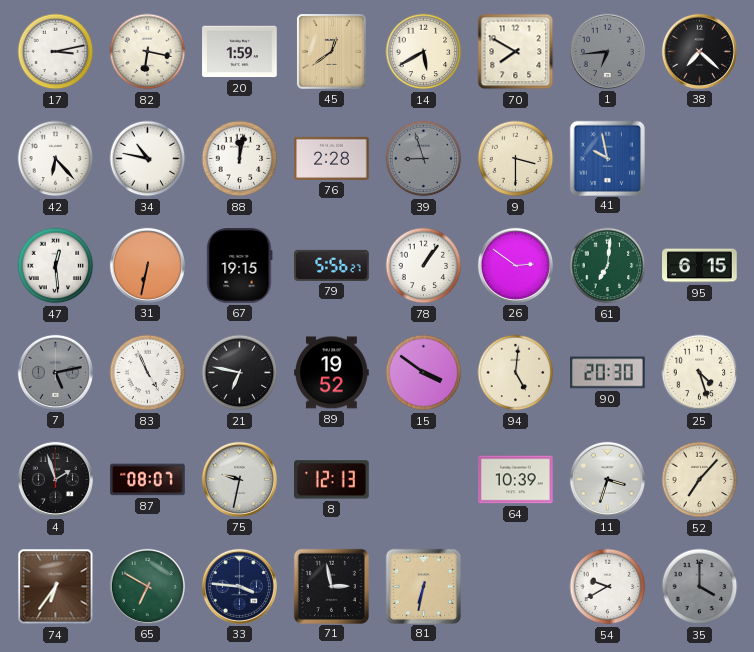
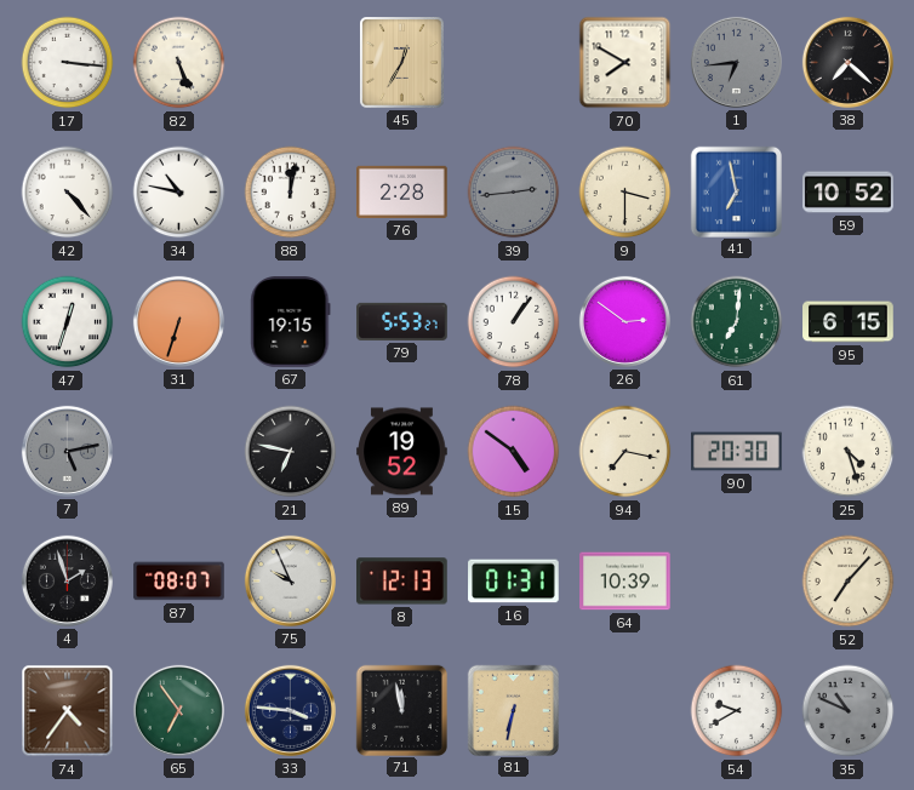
17: 3:13 -> 3:16 (68, 63)
82: 6:17 -> 5:26 (179, 63)
20: 1:59 -> none (240, 52)
45: 12:39 -> 12:35 (402, 63)
14: 5:40 -> none (424, 52)
42: 6:23 -> 4:23 (68, 193)
39: 8:57 -> 2:44 (514, 193)
41: 9:58 -> 6:58 (736, 191)
59: none -> 10:52 (849, 193)
47: 12:29 -> 12:33 (68, 322)
31: 6:32 -> 6:33 (178, 321)
79: 5:56 -> 5:53 (402, 321)
83: 4:56 -> none (148, 373)
15: 3:51 -> 4:51 (514, 452)
94: 5:01 -> 7:17 (625, 452)
75: 9:32 -> 9:56 (290, 580)
16: none -> 01:31 (514, 582)
11: 3:33 -> none (607, 479)
74: 6:36 -> 4:36 (68, 711)
65: 6:50 -> 6:54 (178, 710)
71: 2:58 -> 11:58 (401, 710)
35: 4:00 -> 10:49 (849, 711)
